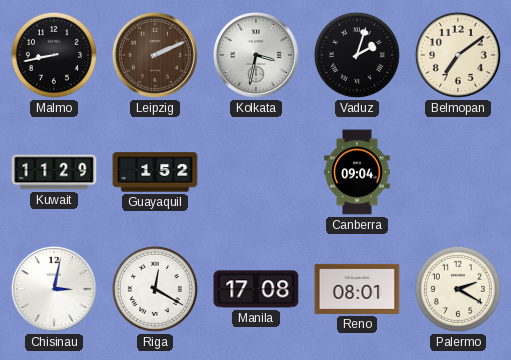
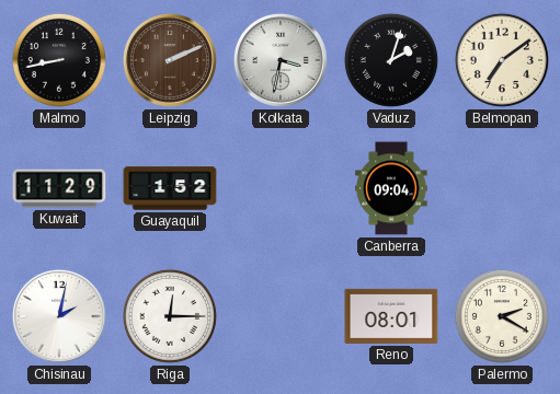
Chisinau: 3:02 -> 2:02 (59, 316)
Riga: 12:20 -> 12:15 (170, 316)
Manila: 17:08 -> none (256, 289)
